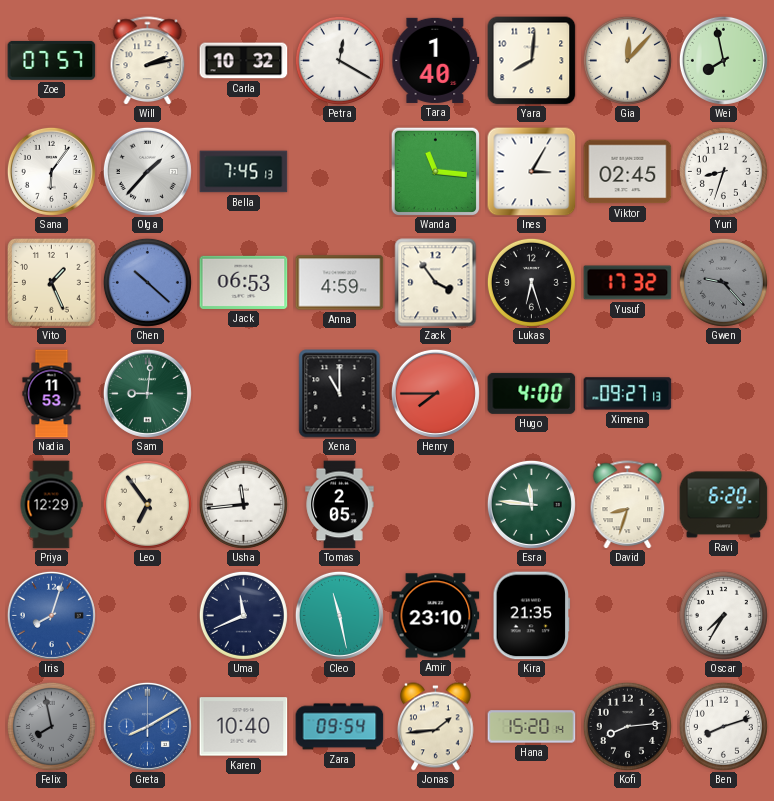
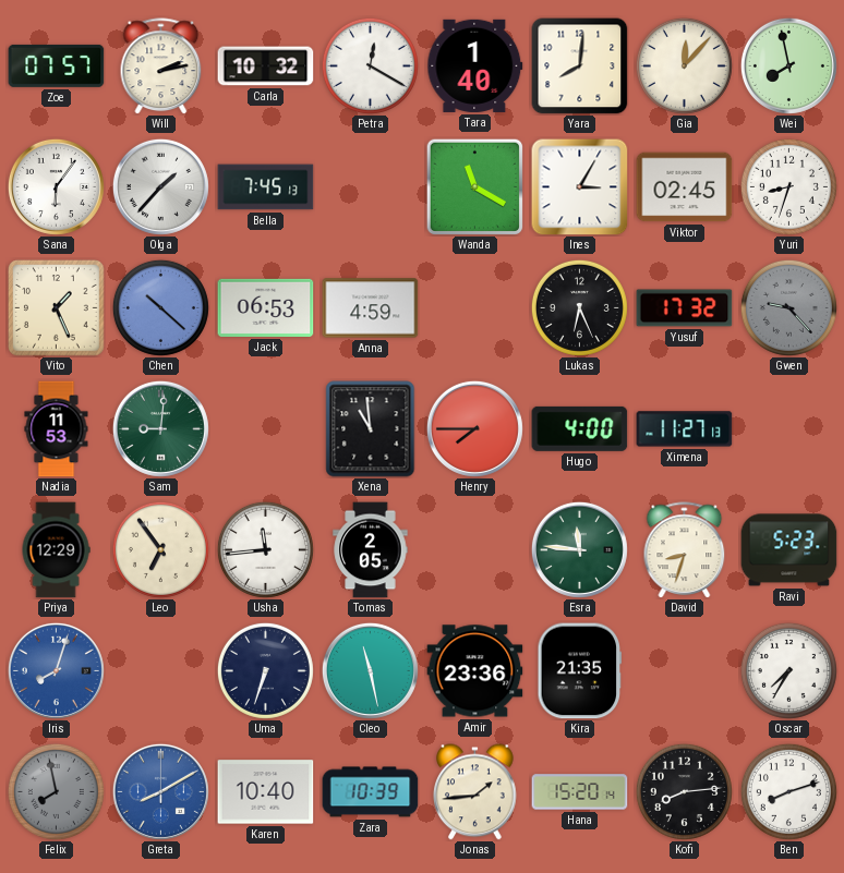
Wanda: 11:16 -> 11:20 (474, 186)
Zack: 3:54 -> none (436, 283)
Lukas: 6:27 -> 6:26 (579, 307)
Xena: 11:00 -> 10:59 (371, 429)
Ximena: 09:27 -> 11:27 (685, 429)
Ravi: 6:20 -> 5:23 (789, 550)
Uma: 11:41 -> 6:33 (265, 670)
Amir: 23:10 -> 23:36 (475, 671)
Zara: 09:54 -> 10:39 (371, 792)
